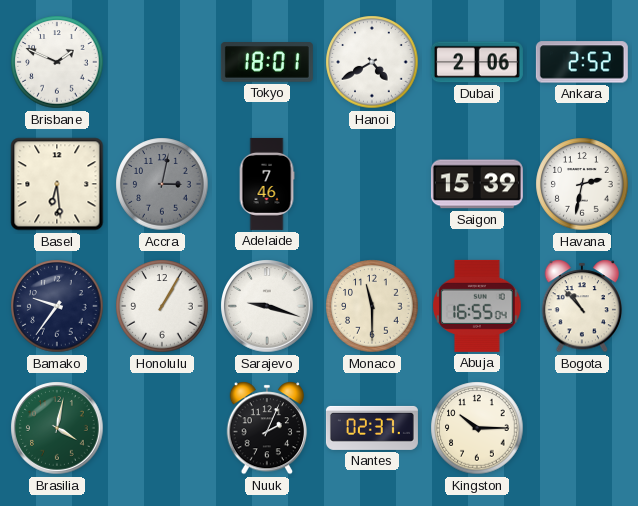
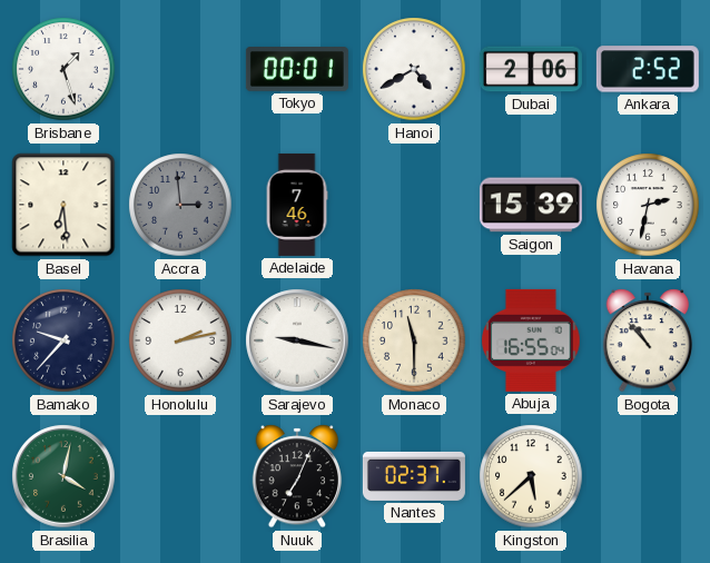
Brisbane: 1:49 -> 1:27 (63, 69)
Tokyo: 18:01 -> 00:01 (297, 70)
Accra: 3:02 -> 2:59 (180, 205)
Bamako: 9:36 -> 9:37 (63, 340)
Honolulu: 1:05 -> 2:13 (180, 340)
Sarajevo: 9:18 -> 9:17 (297, 340)
Nuuk: 2:04 -> 7:04 (297, 476)
Kingston: 10:15 -> 5:38 (531, 476)
